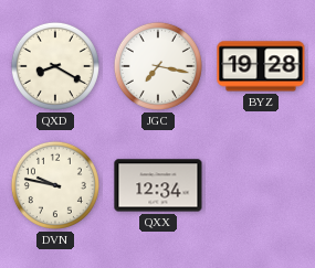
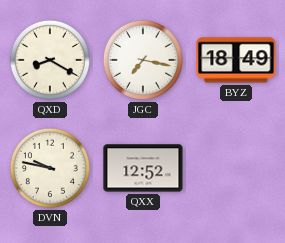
BYZ: 19:28 -> 18:49 (236, 60)
QXX: 12:34 -> 12:52 (143, 168)
